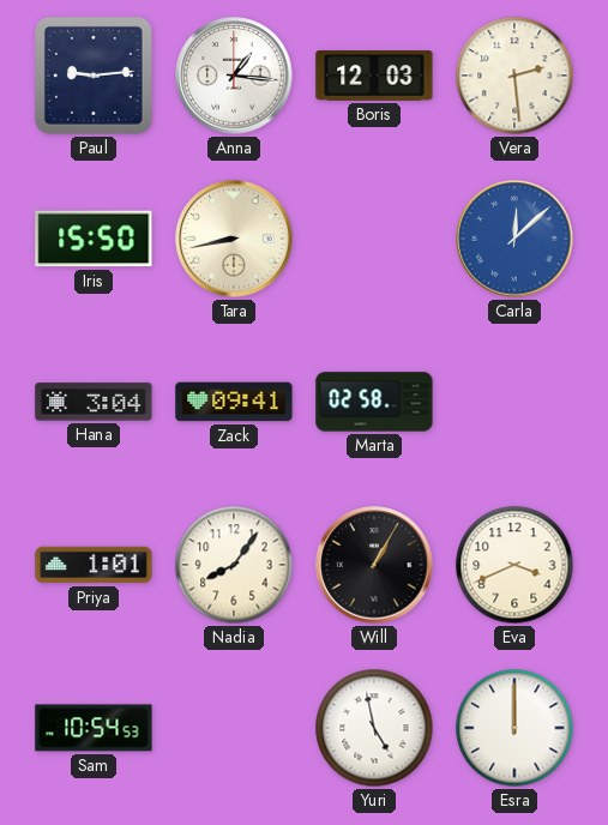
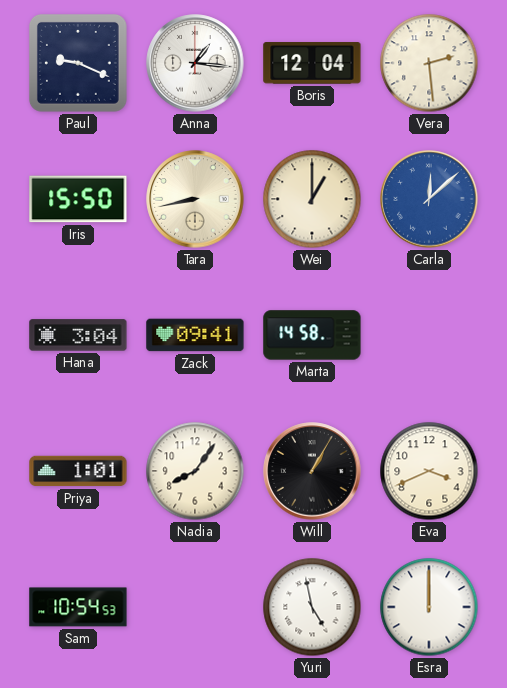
Paul: 9:14 -> 9:19 (78, 63)
Boris: 12:03 -> 12:04 (312, 63)
Wei: none -> 1:00 (312, 199)
Marta: 02:58 -> 14:58 (312, 335)
